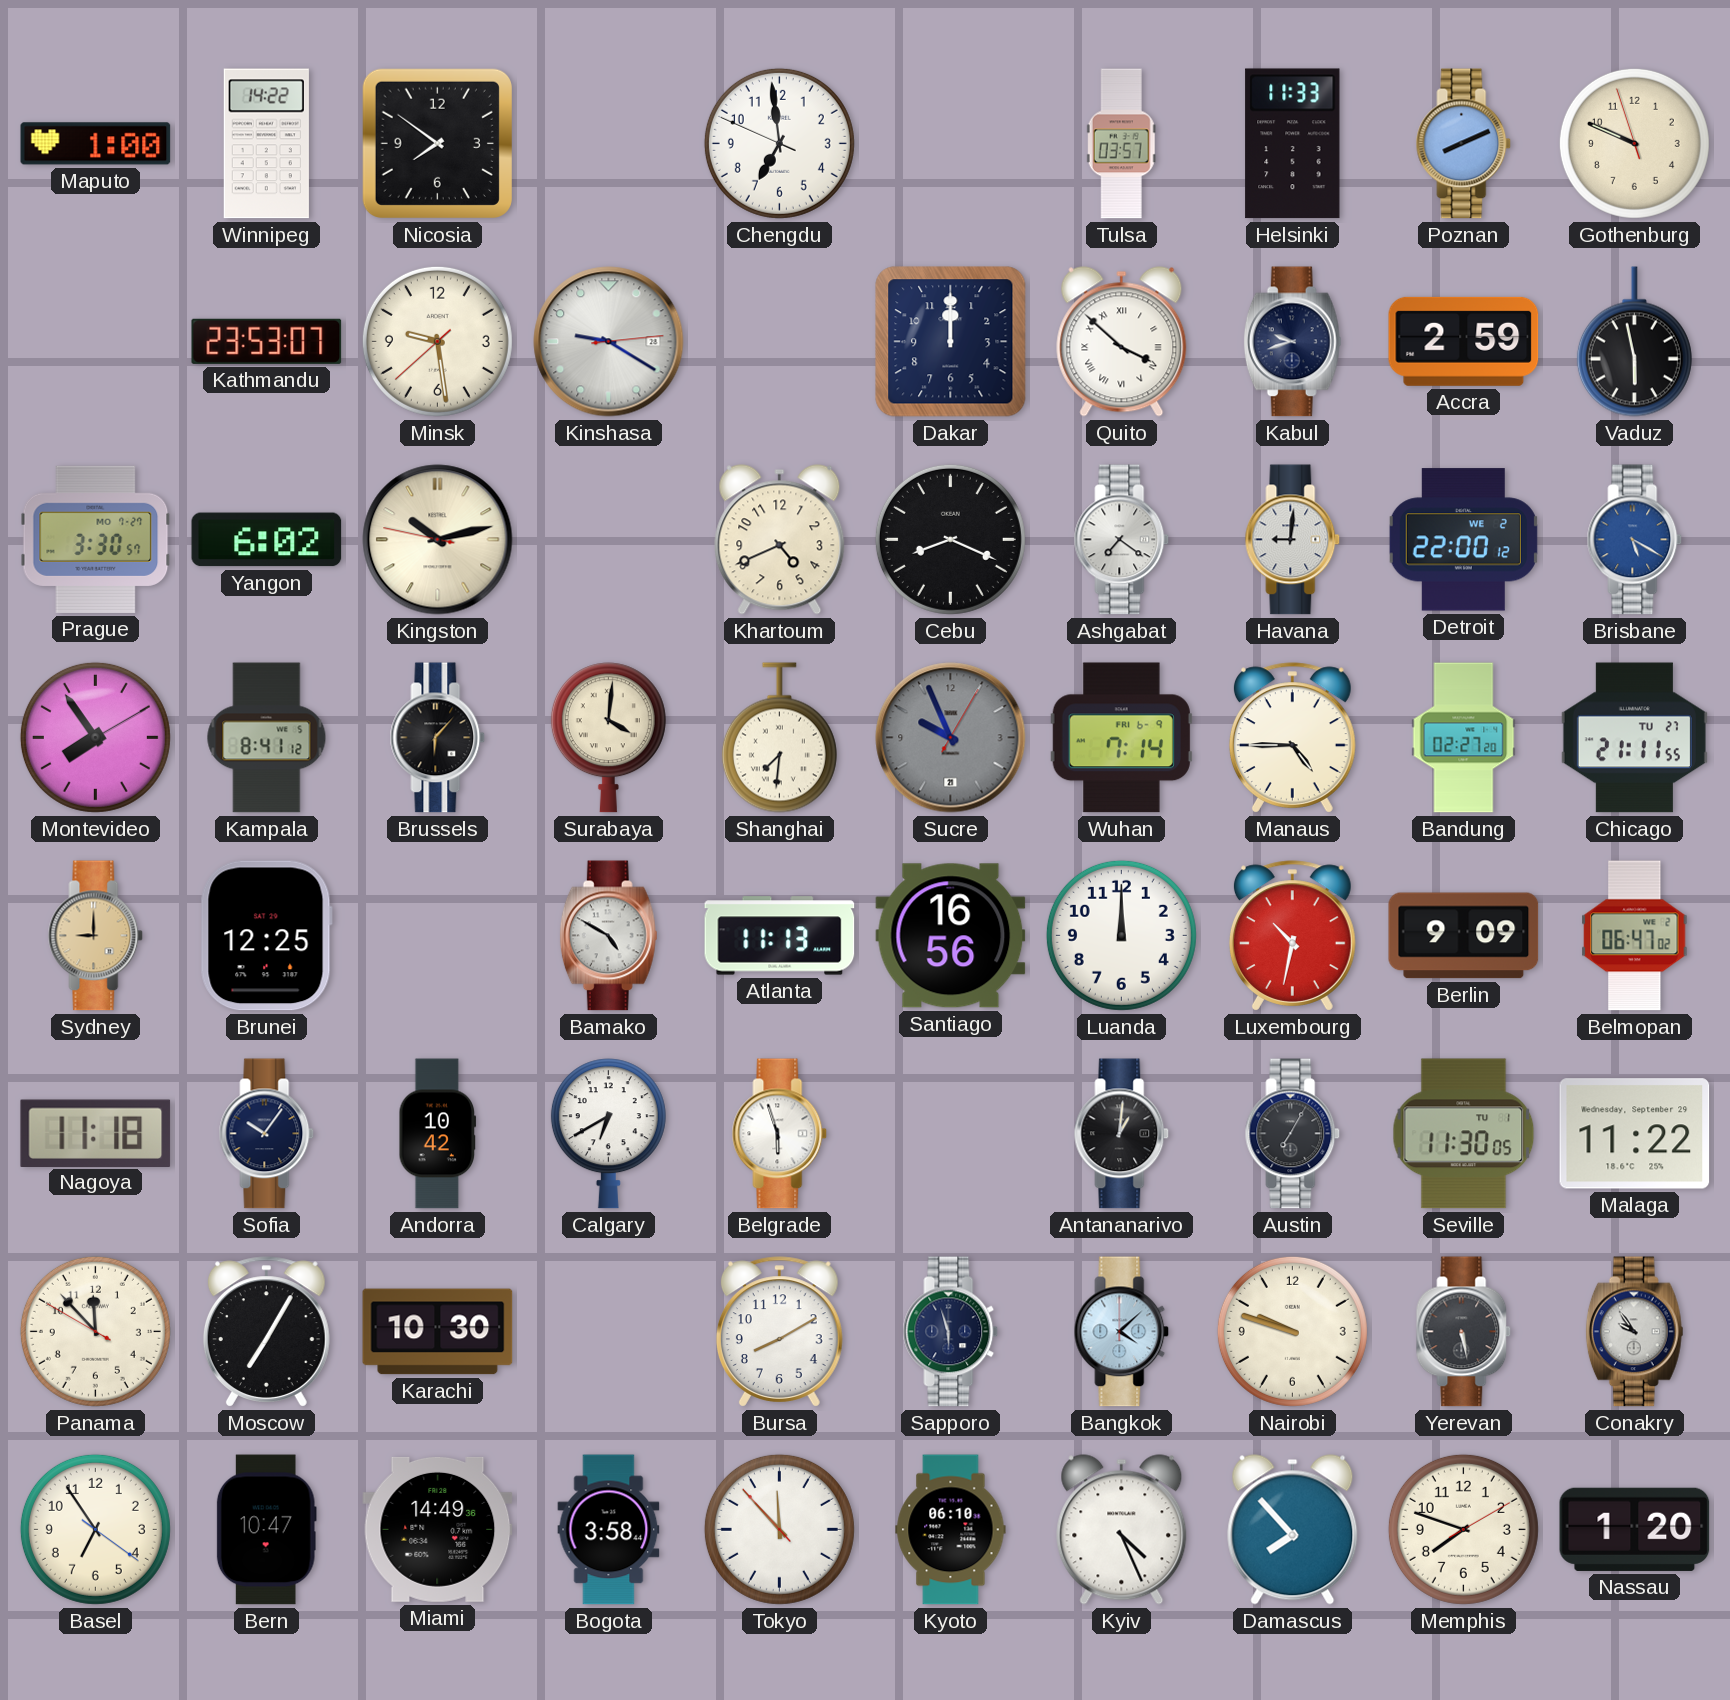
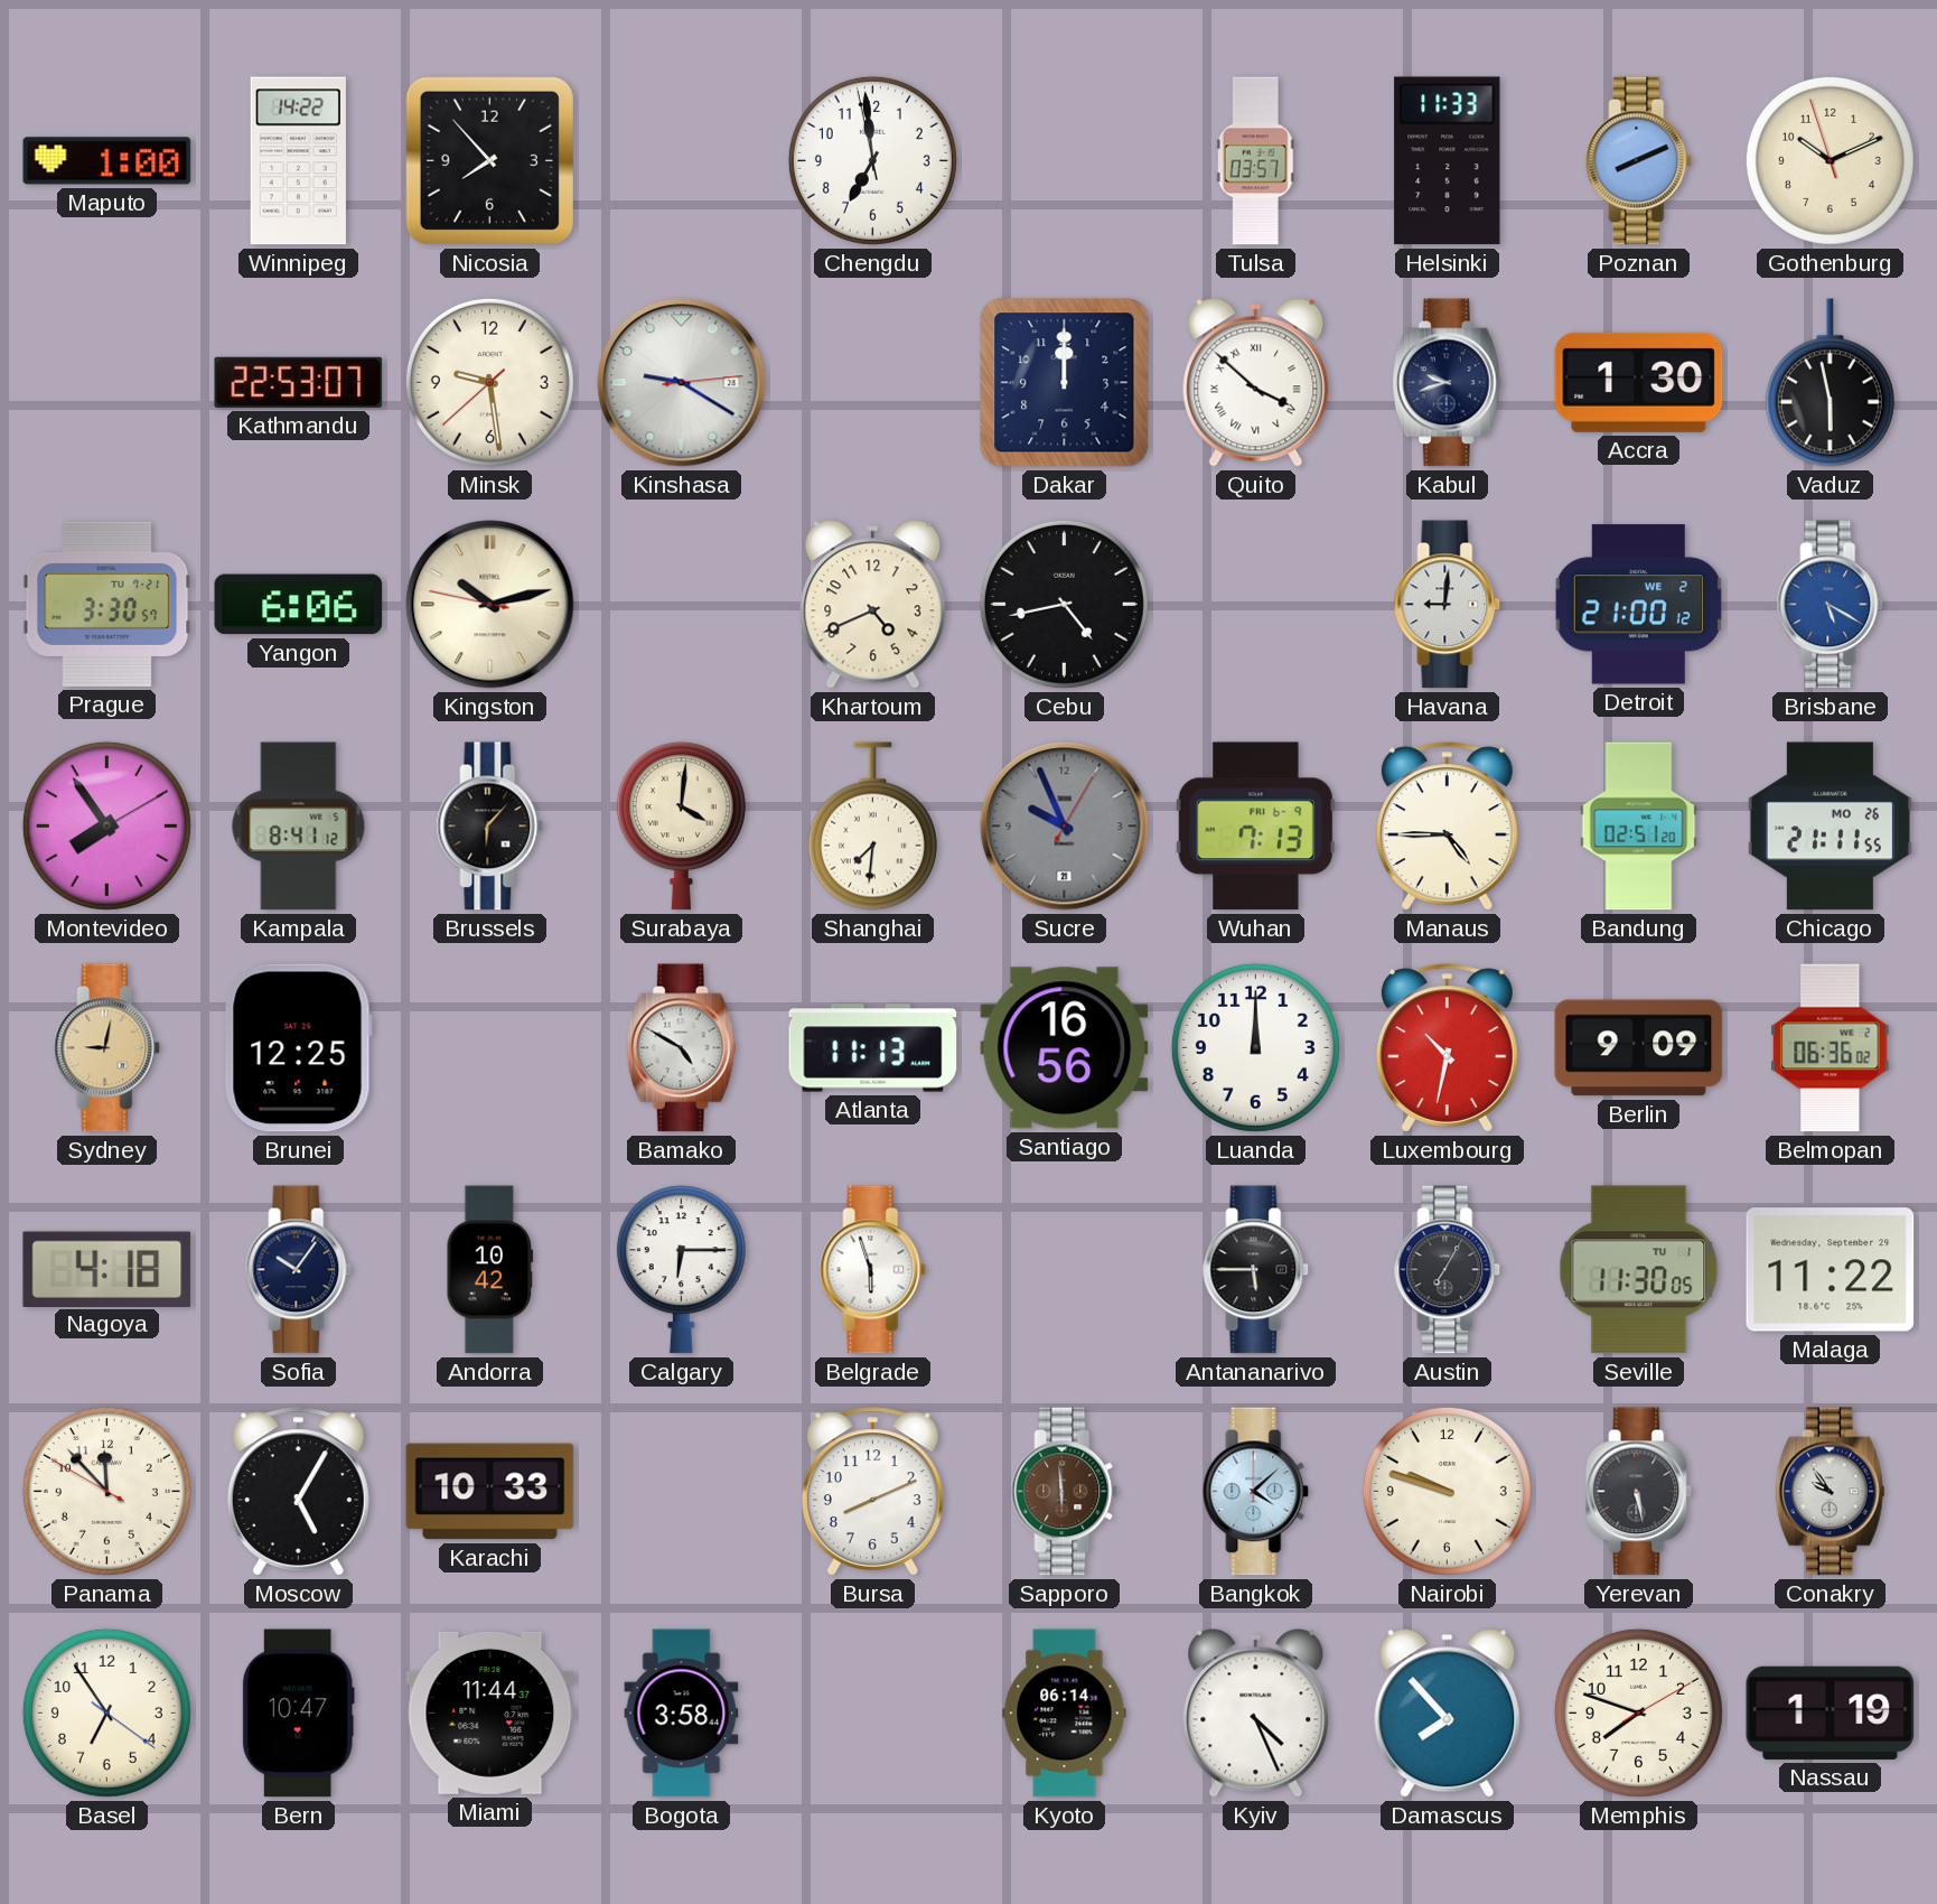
Nicosia: 7:51 -> 7:53 (489, 160)
Chengdu: 6:58:49 -> 6:58:58 (872, 160)
Gothenburg: 9:48 -> 10:10 (1830, 160)
Kathmandu: 23:53 -> 22:53 (299, 382)
Accra: 2:59 -> 1:30 (1639, 382)
Prague date: MO 7-27 -> TU 7-21 (107, 604)
Yangon: 6:02 -> 6:06 (299, 605)
Cebu: 8:19 -> 4:43 (1064, 604)
Ashgabat: 7:21 -> none (1122, 540)
Detroit: 22:00 -> 21:00 (1638, 605)
Wuhan: 7:14 -> 7:13 (1255, 827)
Bandung: 02:27 -> 02:51 (1639, 827)
Chicago date: TU 27 -> MO 26 (1830, 827)
Sydney: 9:00 -> 9:02 (107, 1048)
Belmopan: 06:47 -> 06:36 (1831, 1048)
Nagoya: 11:18 -> 4:18 (107, 1269)
Calgary: 6:40 -> 6:15 (681, 1270)
Antananarivo: 1:01 -> 5:45 (1256, 1270)
Moscow: 7:05 -> 5:05 (298, 1492)
Karachi: 10:30 -> 10:33 (490, 1492)
Bursa: 8:10 -> 8:11 (872, 1492)
Sapporo: 5:57 -> 5:59 (1065, 1492)
Sapporo dial: navy -> brown (1065, 1492)
Miami: 14:49 -> 11:44 (490, 1712)
Tokyo: 11:52 -> none (779, 1529)
Kyoto: 06:10 -> 06:14 (1065, 1714)
Nassau: 1:20 -> 1:19 (1831, 1712)
